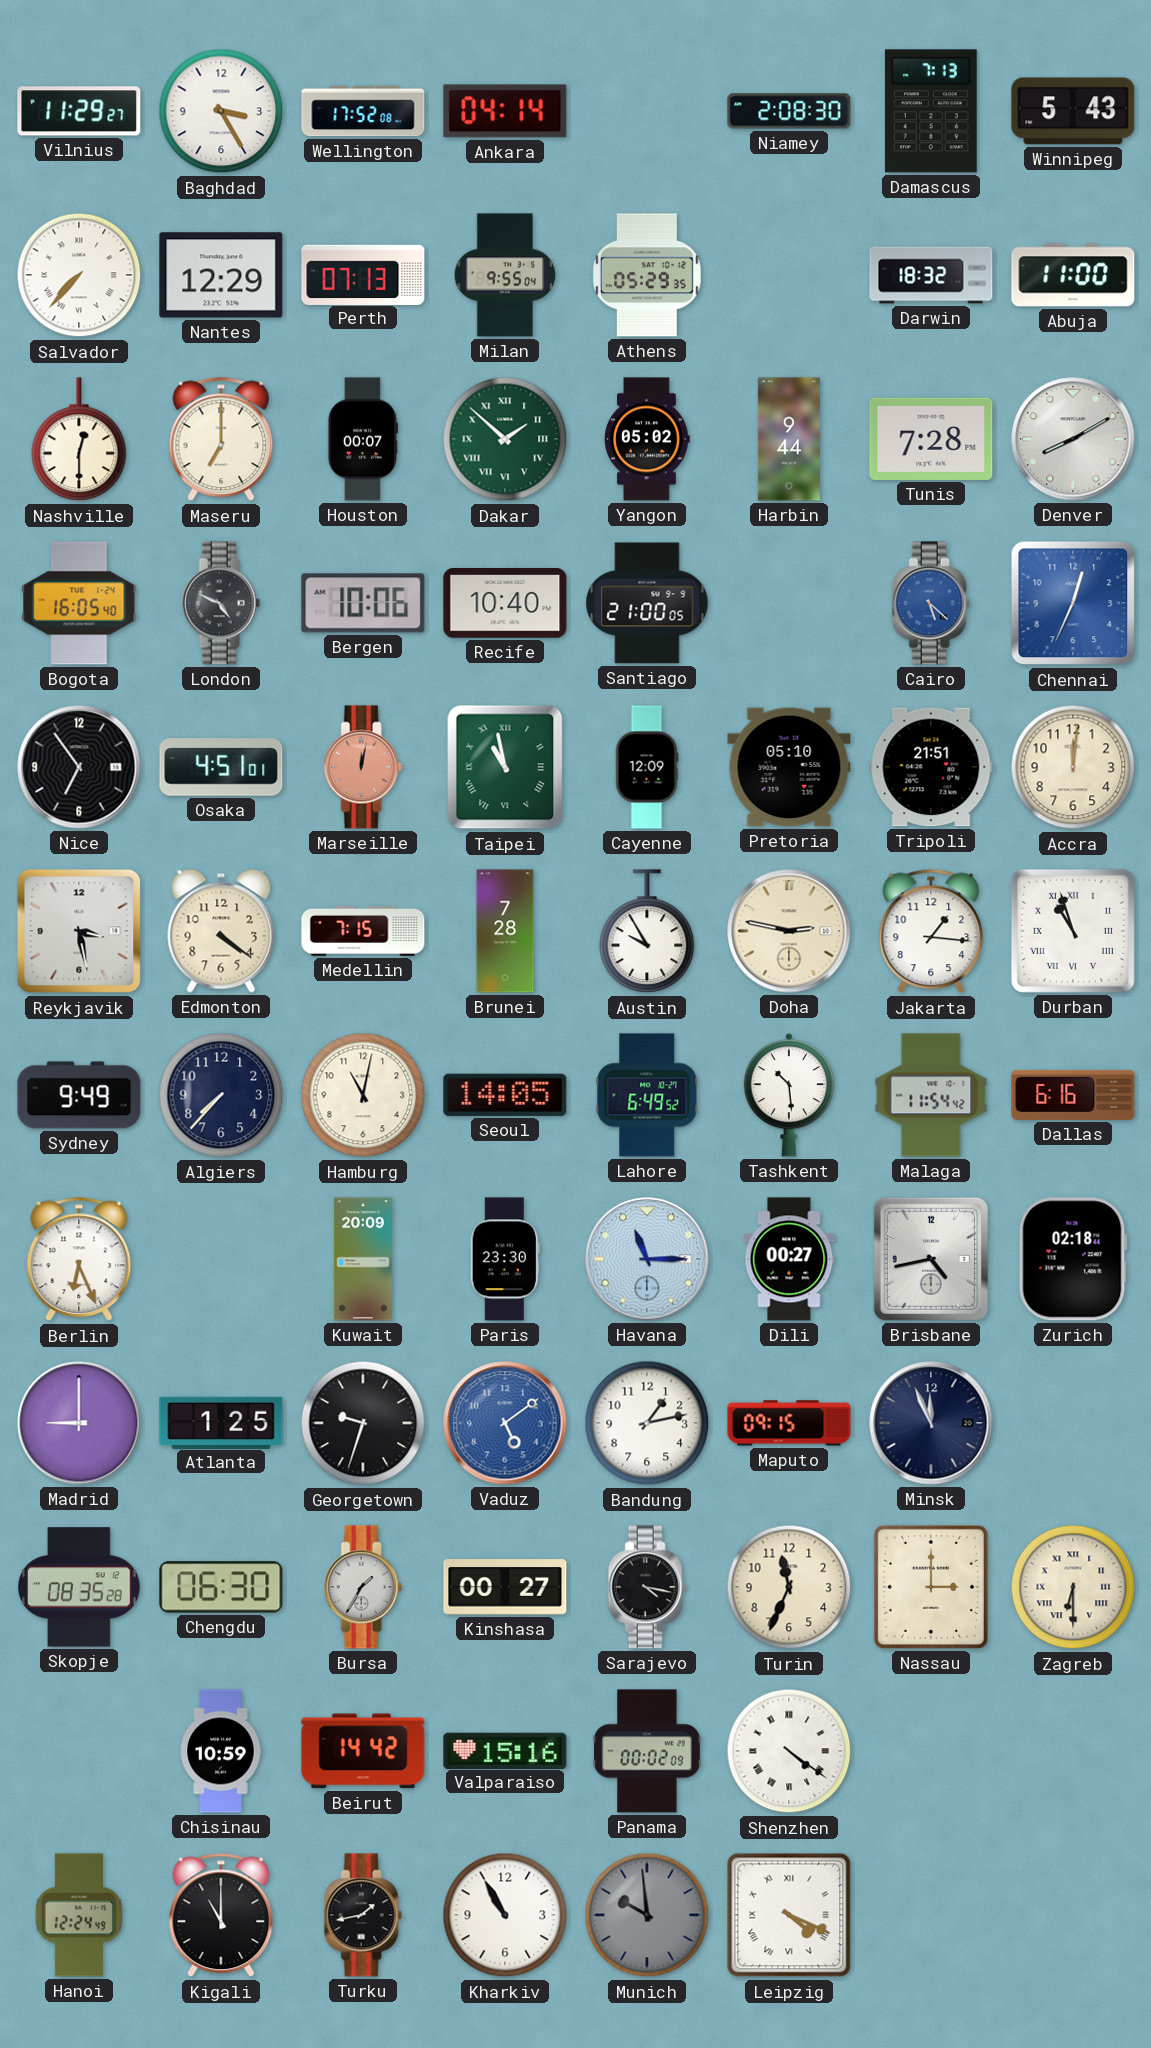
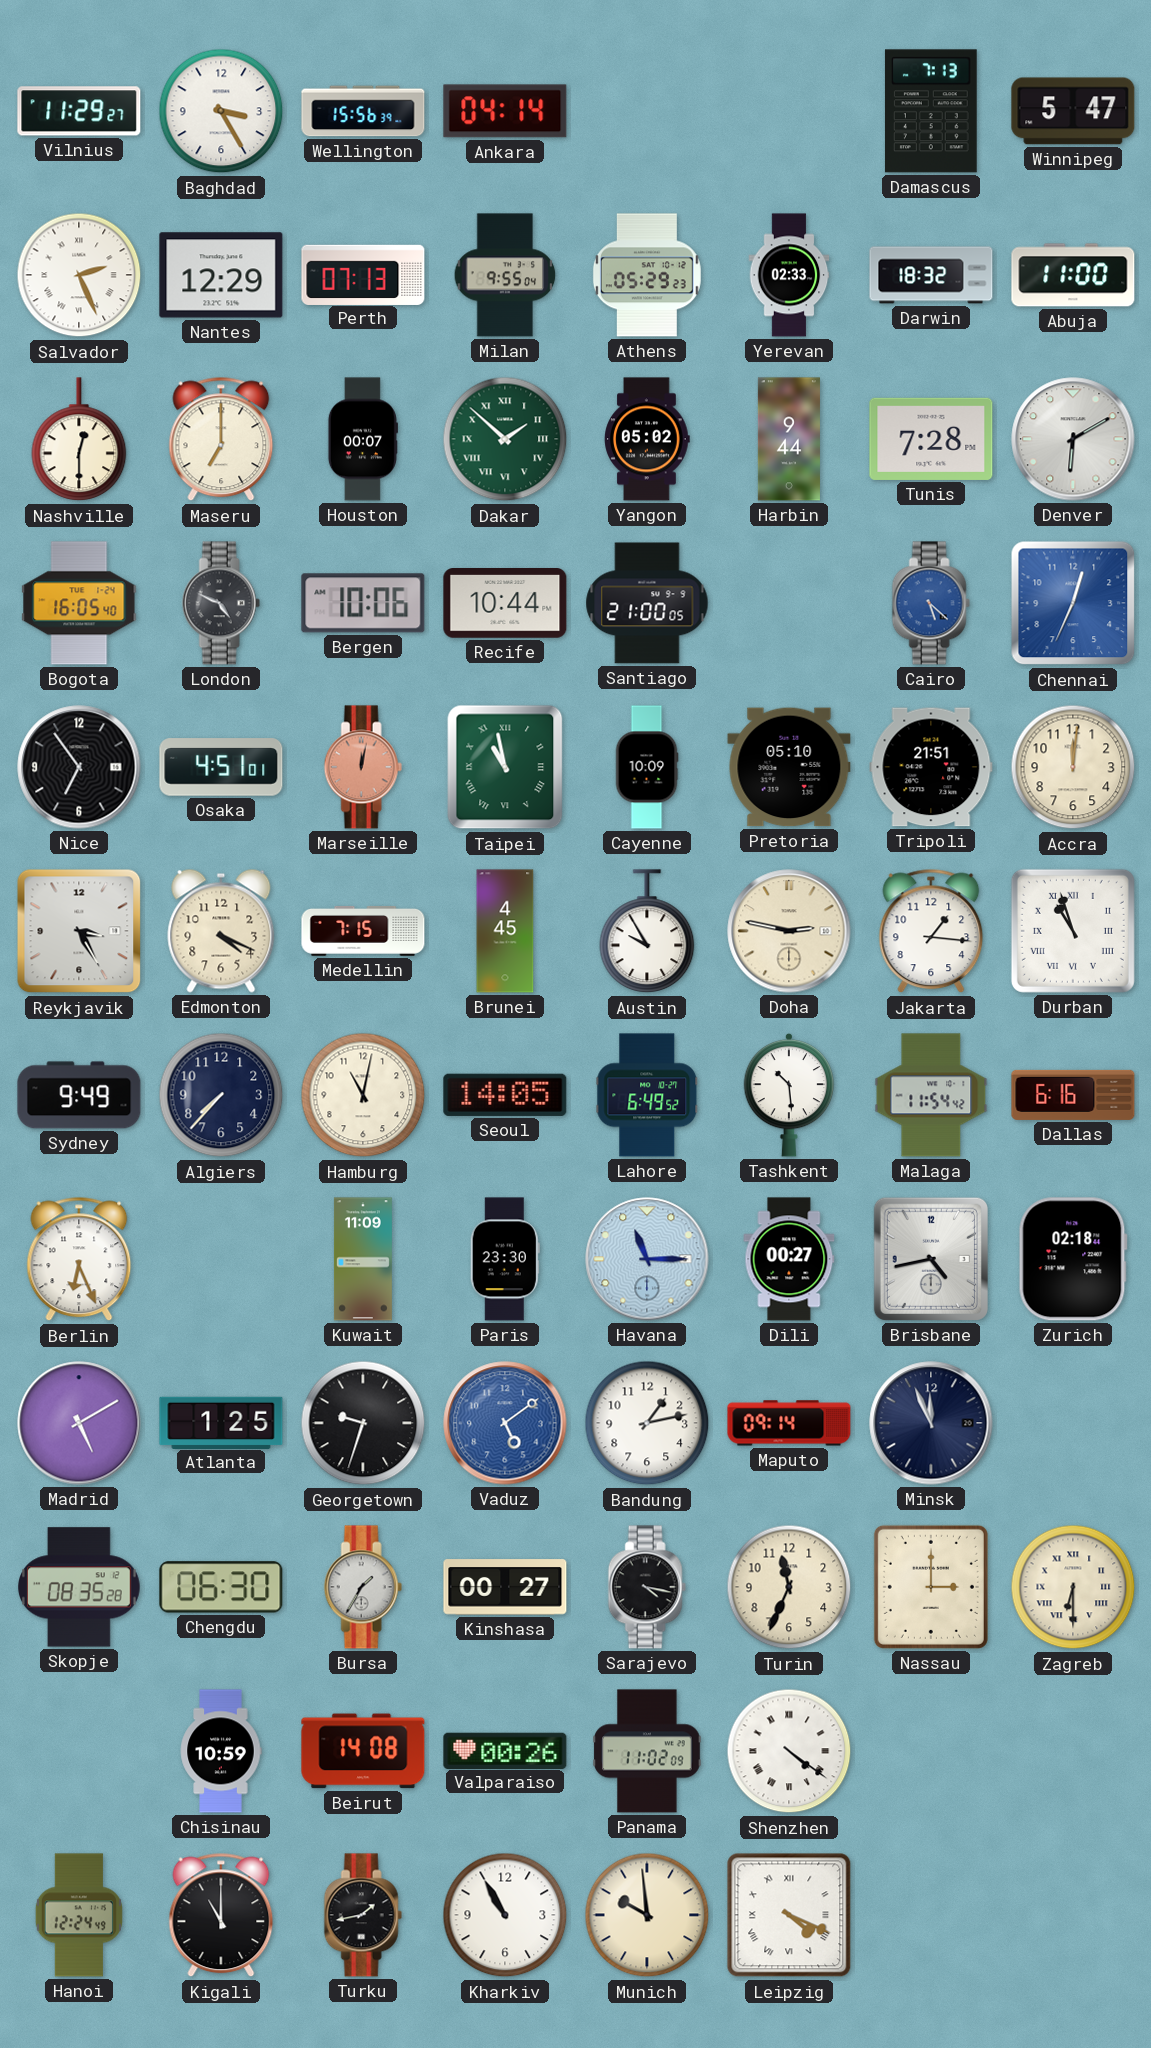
Wellington: 17:52 -> 15:56 (363, 111)
Niamey: 2:08 -> none (789, 111)
Winnipeg: 5:43 -> 5:47 (1073, 111)
Salvador: 7:37 -> 2:26 (79, 275)
Athens: 05:29:35 -> 05:29:23 (647, 275)
Yerevan: none -> 02:33 (789, 275)
Denver: 8:10 -> 6:10 (1073, 439)
Recife: 10:40 -> 10:44 (505, 604)
Cayenne: 12:09 -> 10:09 (647, 767)
Reykjavik: 3:28 -> 3:25 (79, 931)
Edmonton: 4:21 -> 4:19 (221, 931)
Brunei: 7:28 -> 4:45 (505, 931)
Kuwait: 20:09 -> 11:09 (363, 1259)
Madrid: 9:00 -> 5:10 (79, 1423)
Maputo: 09:15 -> 09:14 (789, 1423)
Beirut: 14:42 -> 14:08 (363, 1751)
Valparaiso: 15:16 -> 00:26 (505, 1750)
Panama: 00:02 -> 11:02 (647, 1751)
Munich dial: grey -> cream (647, 1915)
